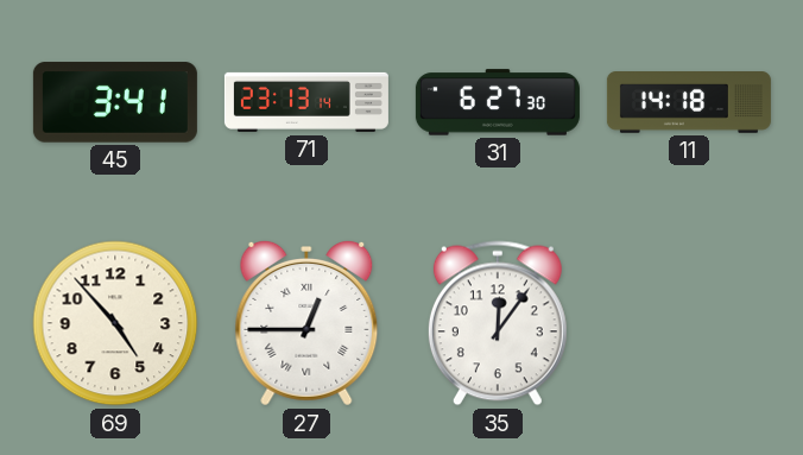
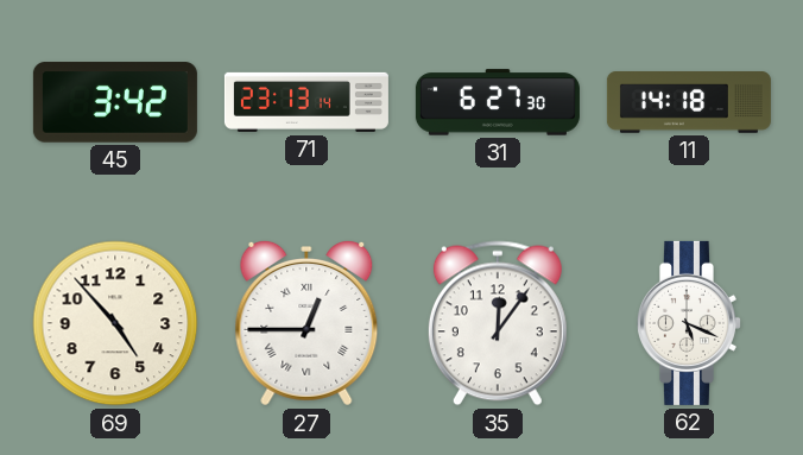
45: 3:41 -> 3:42 (115, 102)
62: none -> 5:19 (689, 323)
